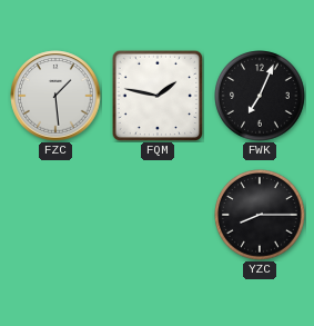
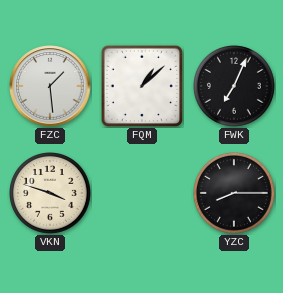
FQM: 1:47 -> 1:08 (141, 85)
VKN: none -> 3:48 (51, 194)
